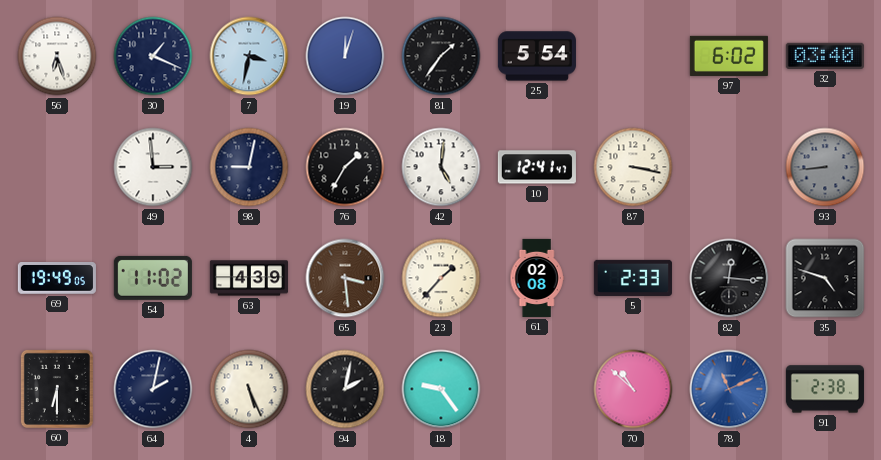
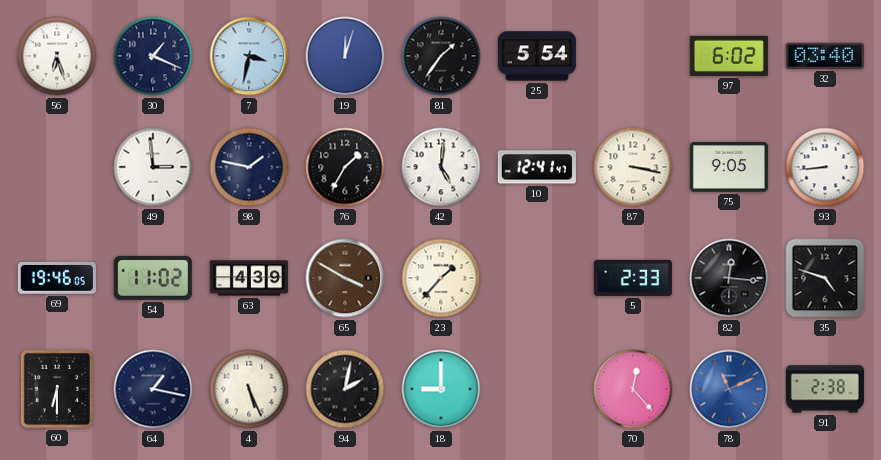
98: 9:02 -> 1:47 (249, 167)
75: none -> 9:05 (729, 167)
93 dial: grey -> white (825, 167)
69: 19:49 -> 19:46 (57, 279)
65: 3:29 -> 3:50 (345, 278)
61: 02:08 -> none (537, 278)
64: 2:02 -> 1:17 (153, 389)
18: 9:24 -> 9:00 (441, 389)
70: 10:52 -> 12:23 (633, 389)
